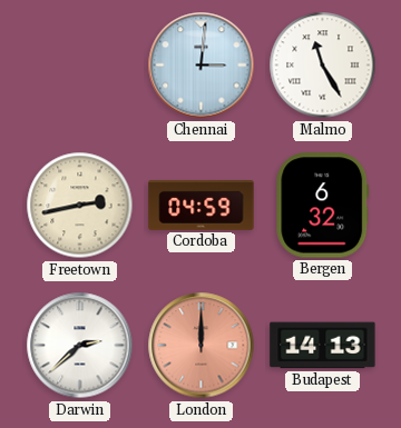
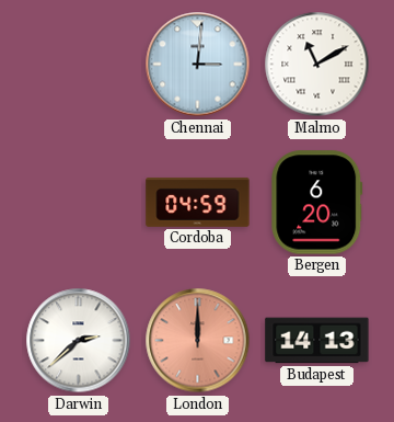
Malmo: 11:25 -> 11:10 (317, 65)
Freetown: 2:43 -> none (80, 206)
Bergen: 6:32 -> 6:20 (317, 203)
